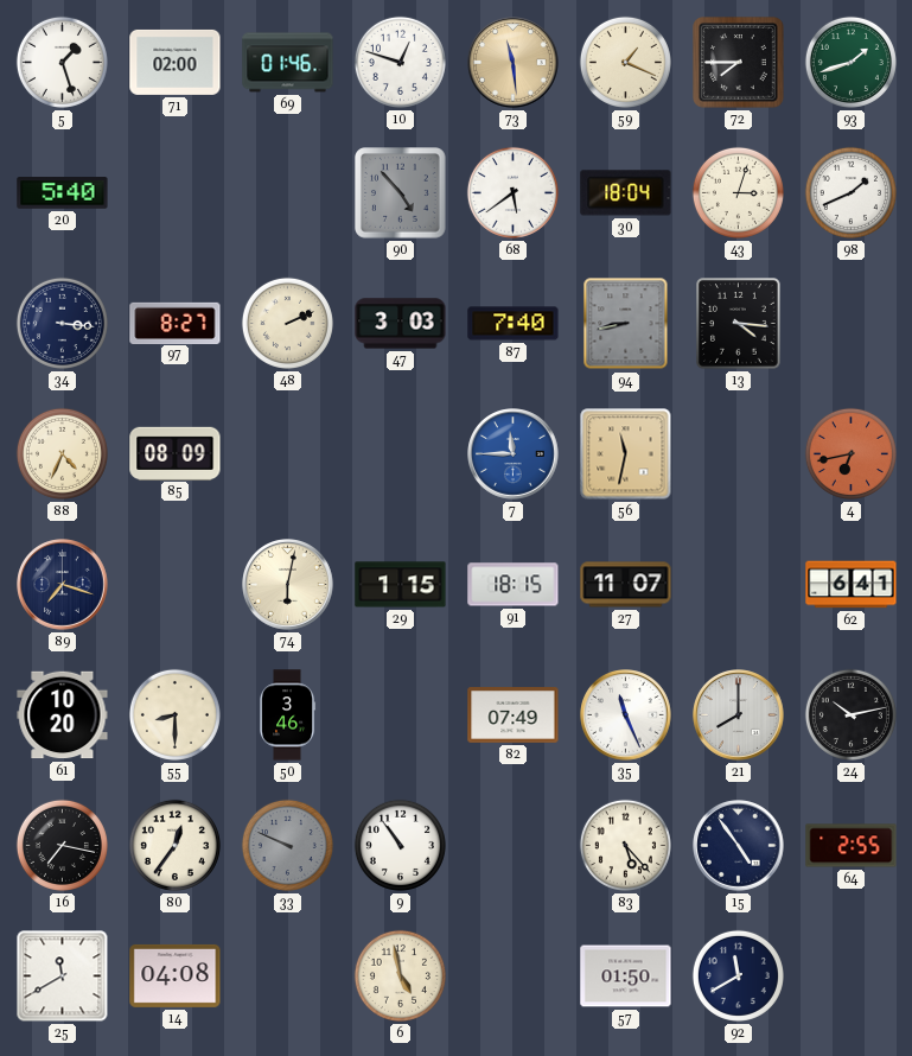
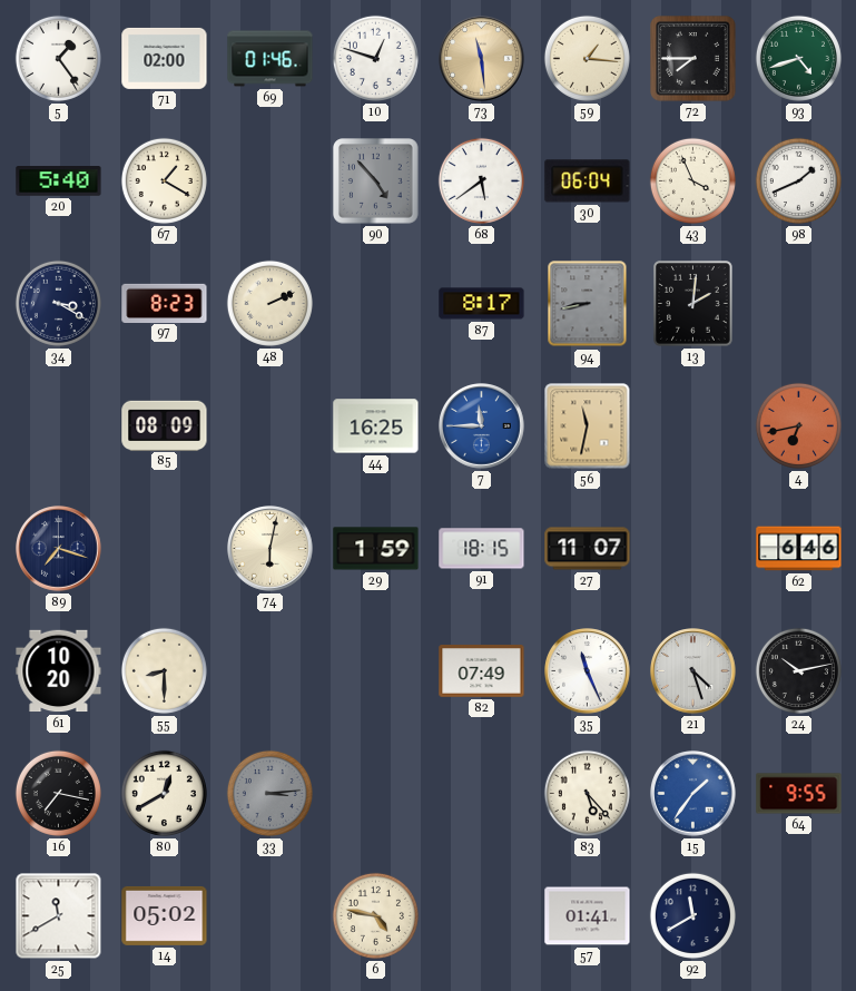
5: 1:27 -> 1:24 (58, 58)
59: 1:19 -> 1:16 (587, 58)
93: 1:42 -> 4:42 (798, 58)
67: none -> 1:20 (164, 180)
30: 18:04 -> 06:04 (588, 181)
43: 3:03 -> 3:56 (692, 180)
34: 3:16 -> 3:20 (58, 303)
97: 8:27 -> 8:23 (165, 303)
47: 3:03 -> none (401, 324)
87: 7:40 -> 8:17 (482, 304)
13: 4:16 -> 2:01 (693, 304)
88: 4:34 -> none (62, 453)
44: none -> 16:25 (376, 426)
29: 1:15 -> 1:59 (376, 549)
62: 6:41 -> 6:46 (799, 549)
50: 3:46 -> none (288, 715)
21: 8:00 -> 4:27 (693, 671)
80: 12:36 -> 12:40 (164, 793)
33: 9:49 -> 3:14 (269, 793)
9: 10:54 -> none (400, 845)
15: 4:54 -> 1:36 (693, 794)
15 dial: navy -> blue (693, 794)
64: 2:55 -> 9:55 (799, 794)
14: 04:08 -> 05:02 (165, 915)
6: 4:58 -> 4:47 (375, 915)
57: 01:50 -> 01:41 (588, 916)
